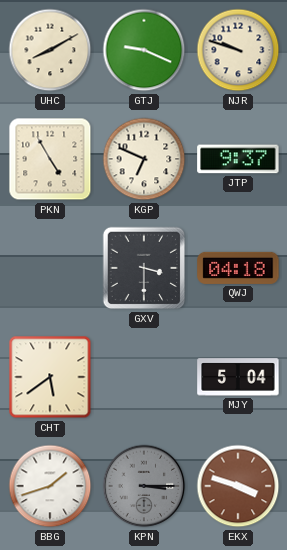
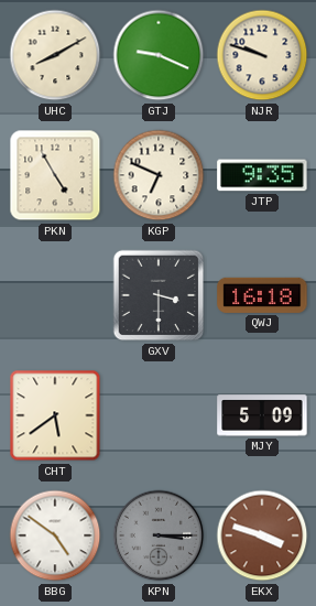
JTP: 9:37 -> 9:35 (262, 175)
QWJ: 04:18 -> 16:18 (262, 295)
MJY: 5:04 -> 5:09 (262, 415)
BBG: 1:42 -> 4:51 (55, 535)
